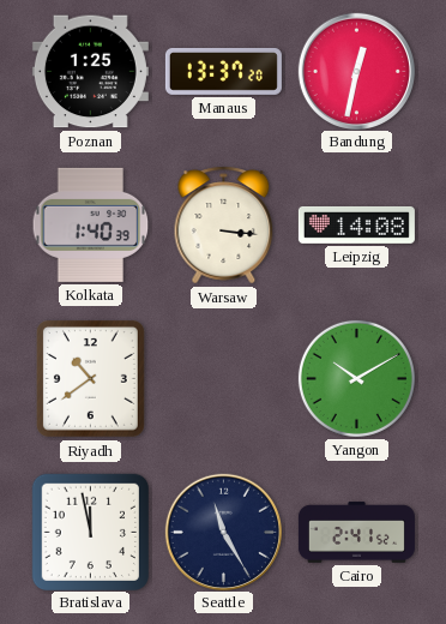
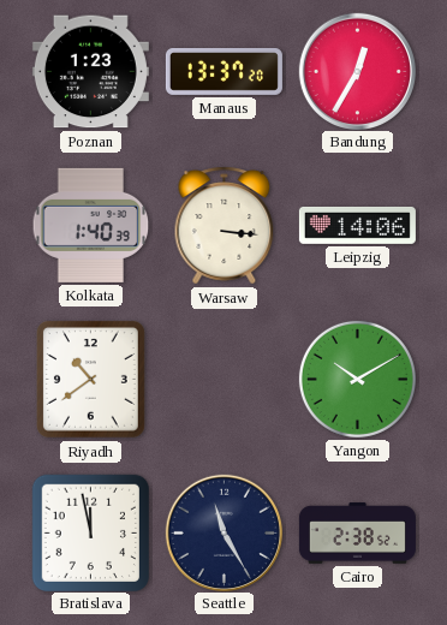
Poznan: 1:25 -> 1:23 (90, 72)
Bandung: 12:32 -> 12:35 (357, 71)
Leipzig: 14:08 -> 14:06 (357, 225)
Cairo: 2:41 -> 2:38 (357, 534)
